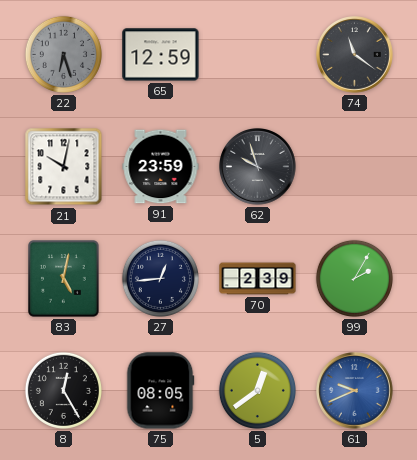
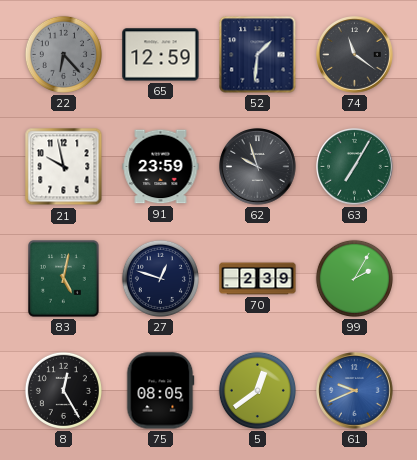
22: 6:27 -> 6:23 (63, 54)
52: none -> 1:31 (258, 55)
21: 10:02 -> 9:58 (64, 167)
63: none -> 7:05 (355, 167)
27: 12:44 -> 12:48 (160, 278)
